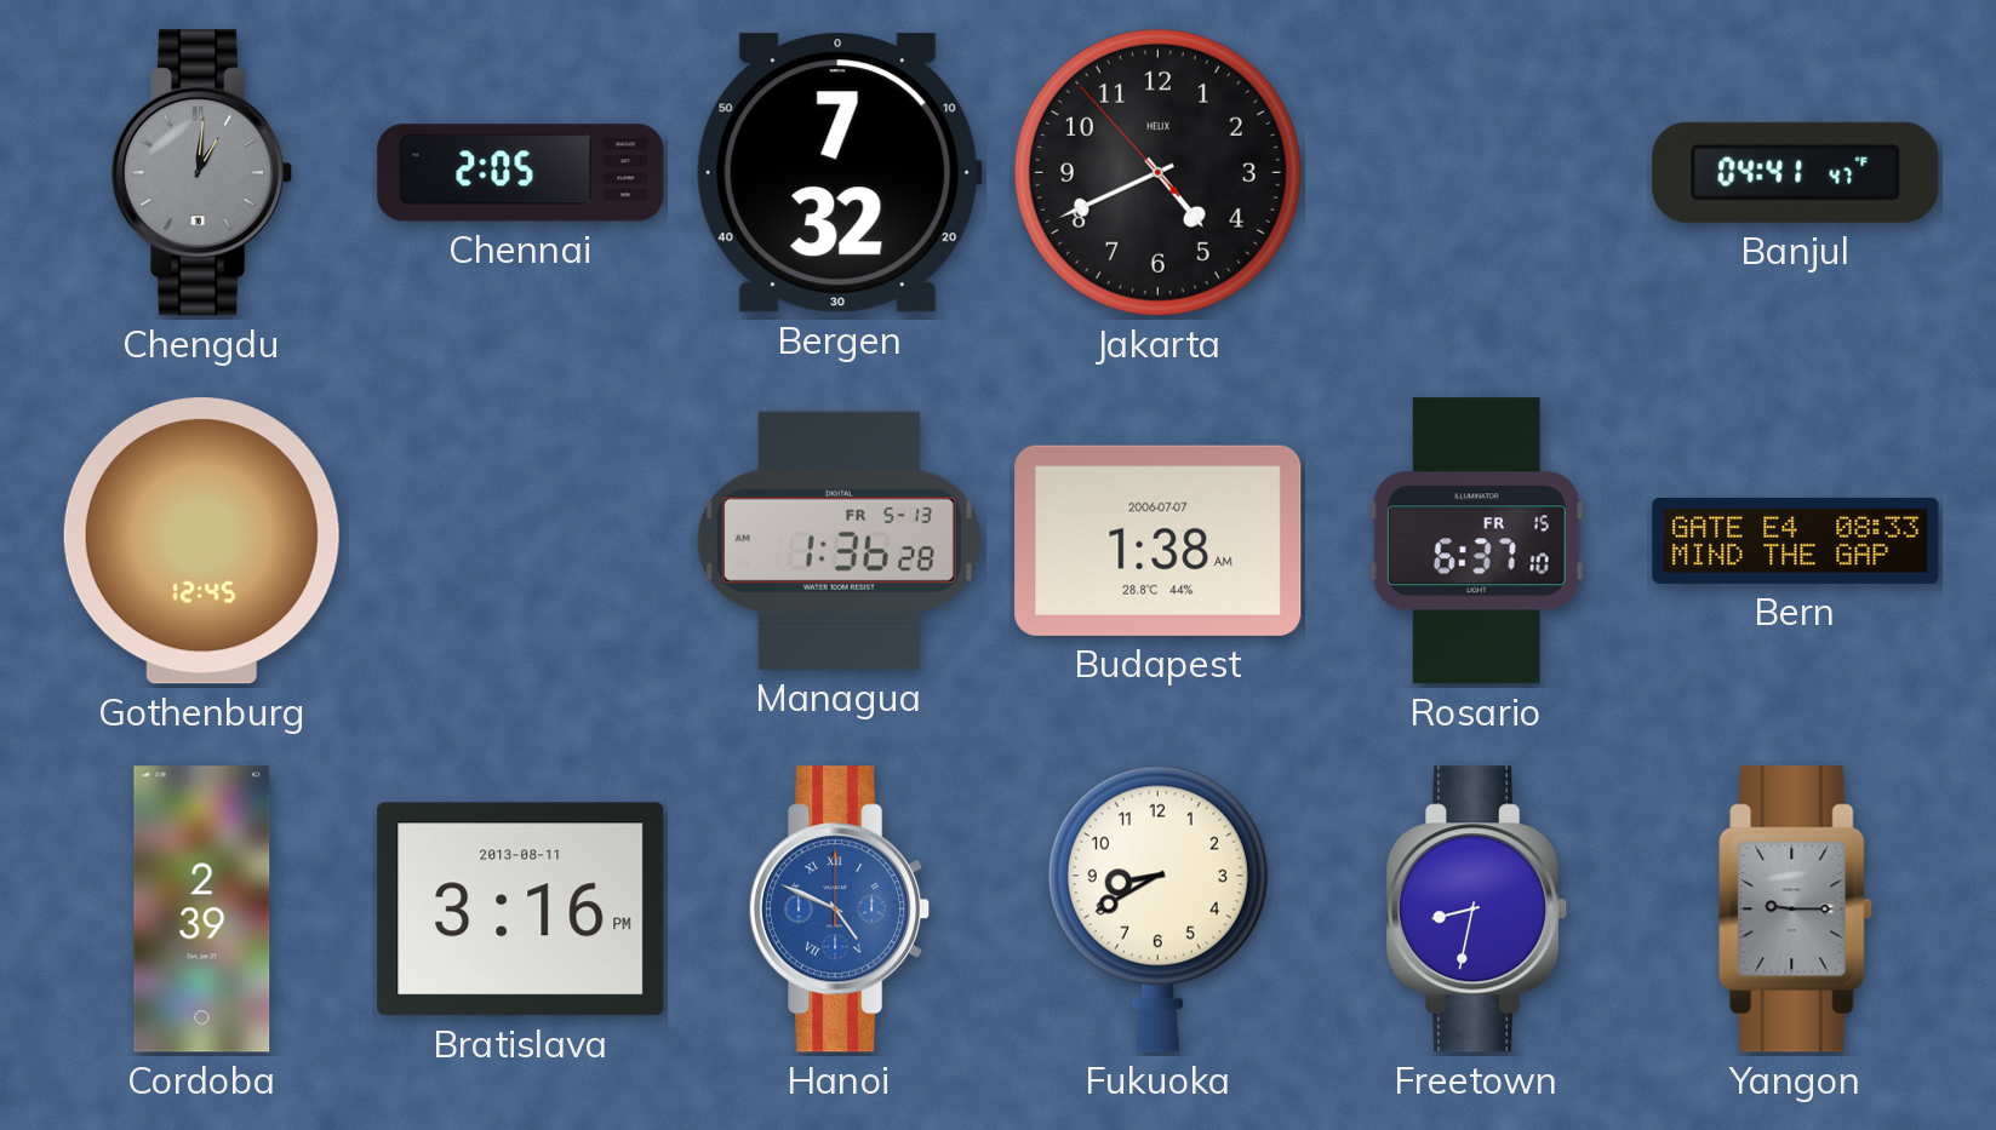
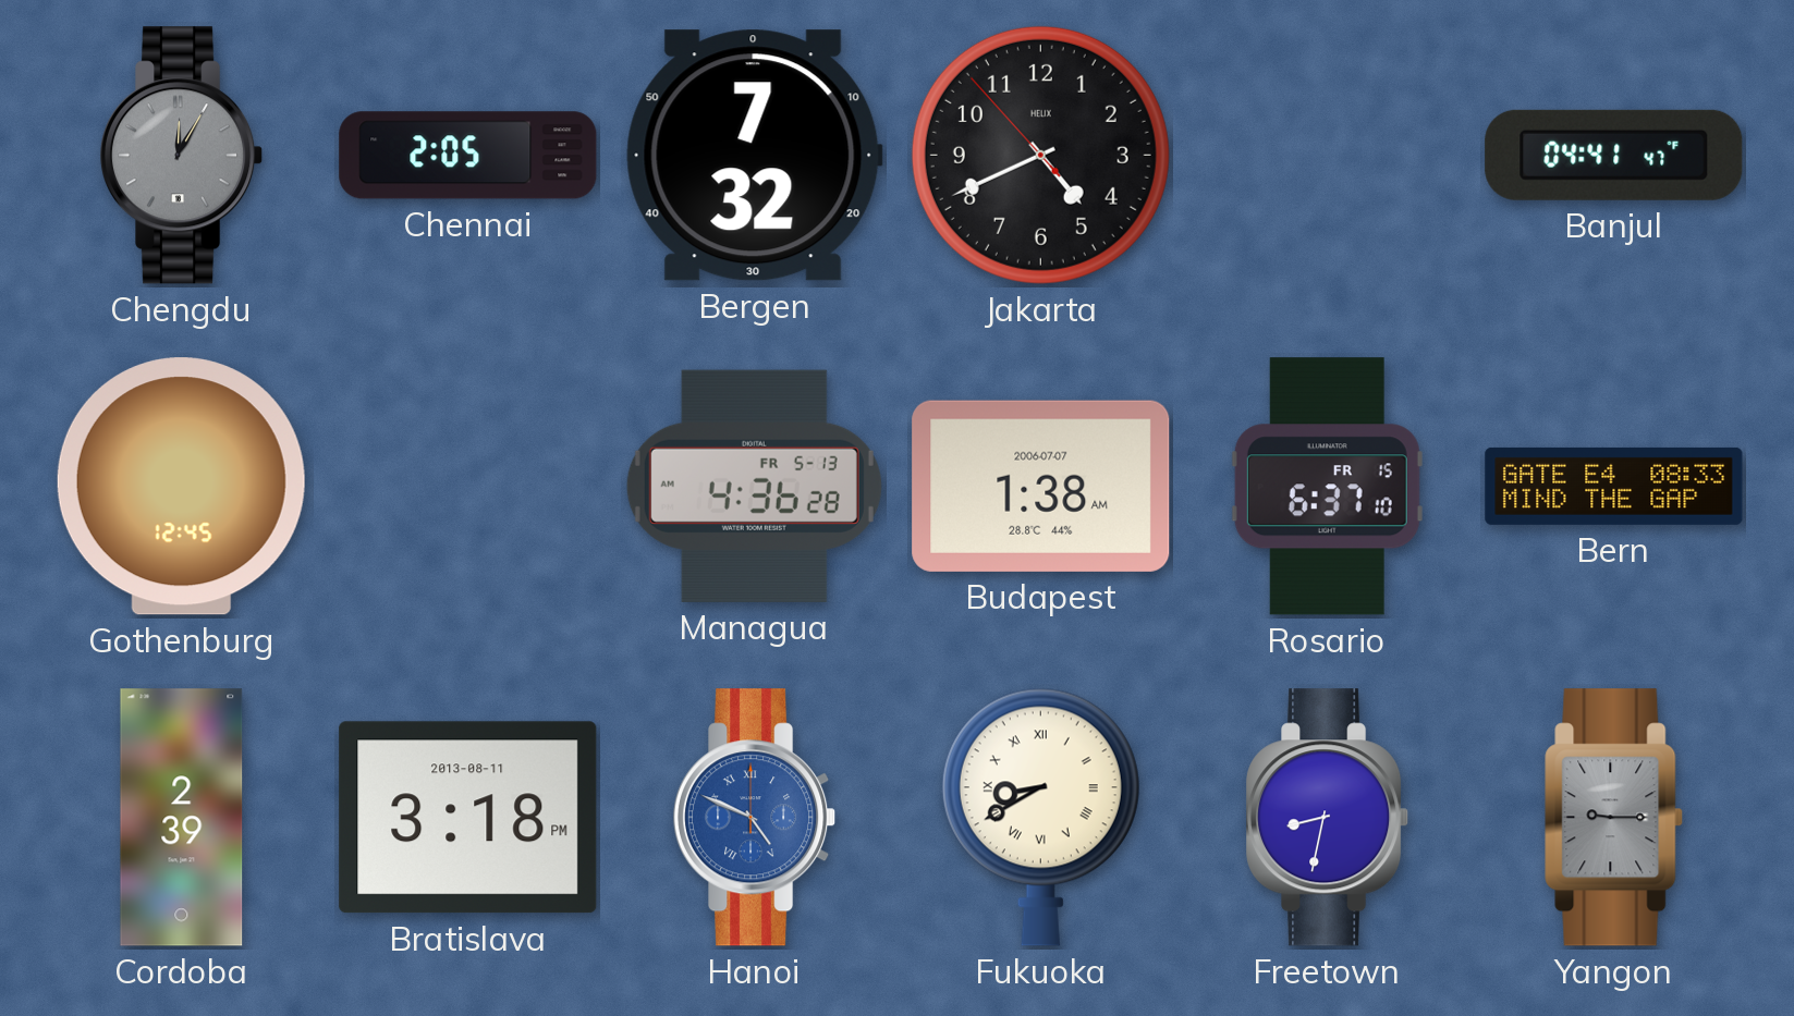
Chengdu: 1:01 -> 12:05 (183, 156)
Managua: 1:36 -> 4:36 (754, 486)
Bratislava: 3:16 -> 3:18 (468, 818)
Fukuoka numerals: Arabic -> Roman (1040, 817)
